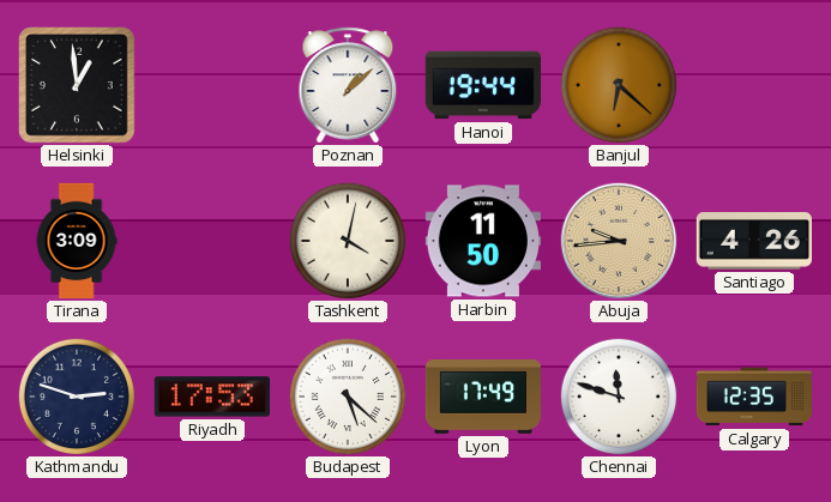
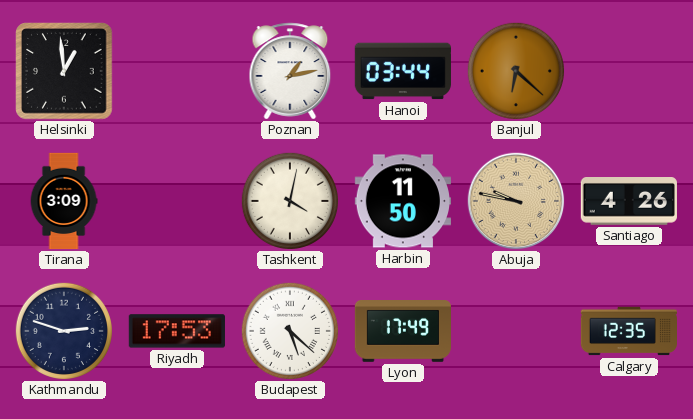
Poznan: 1:08 -> 1:13 (290, 71)
Hanoi: 19:44 -> 03:44 (403, 71)
Abuja: 9:44 -> 9:47 (516, 201)
Chennai: 11:48 -> none (618, 395)
